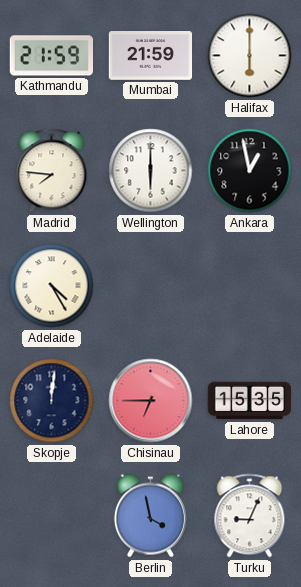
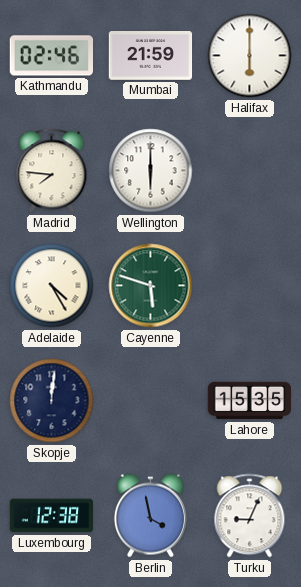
Kathmandu: 21:59 -> 02:46 (51, 56)
Ankara: 12:58 -> none (250, 171)
Cayenne: none -> 5:48 (151, 286)
Chisinau: 6:45 -> none (151, 401)
Luxembourg: none -> 12:38 (52, 516)
